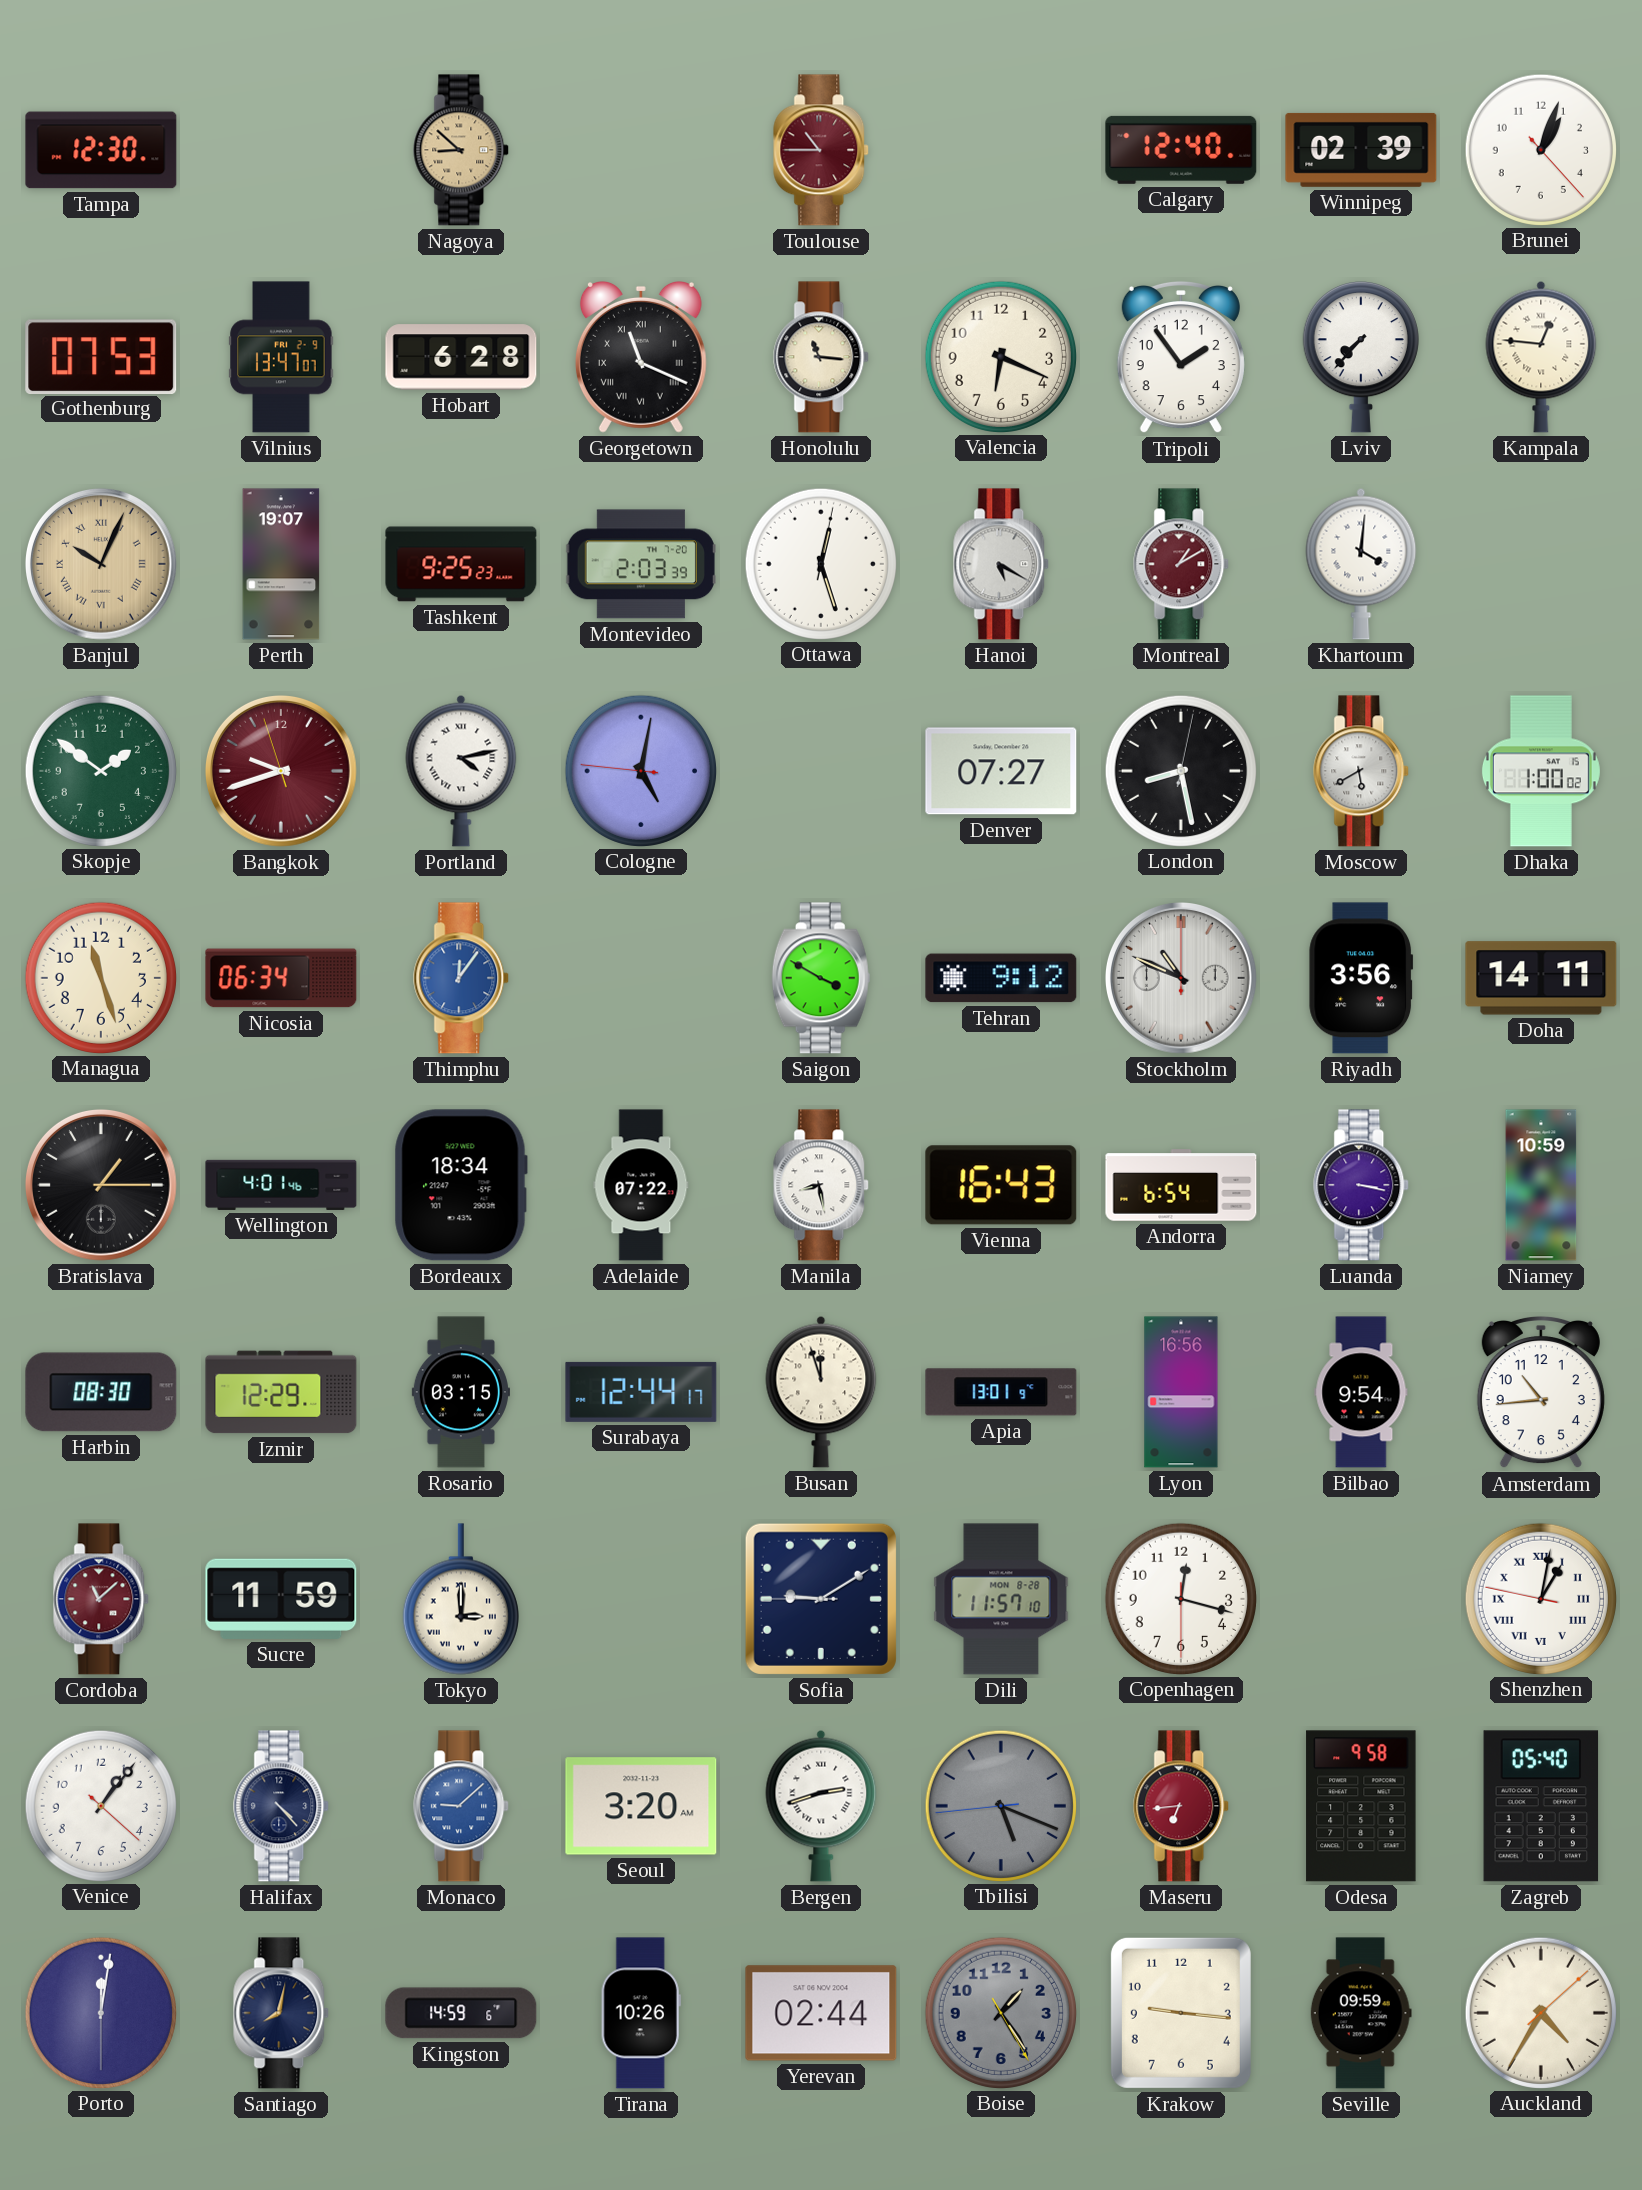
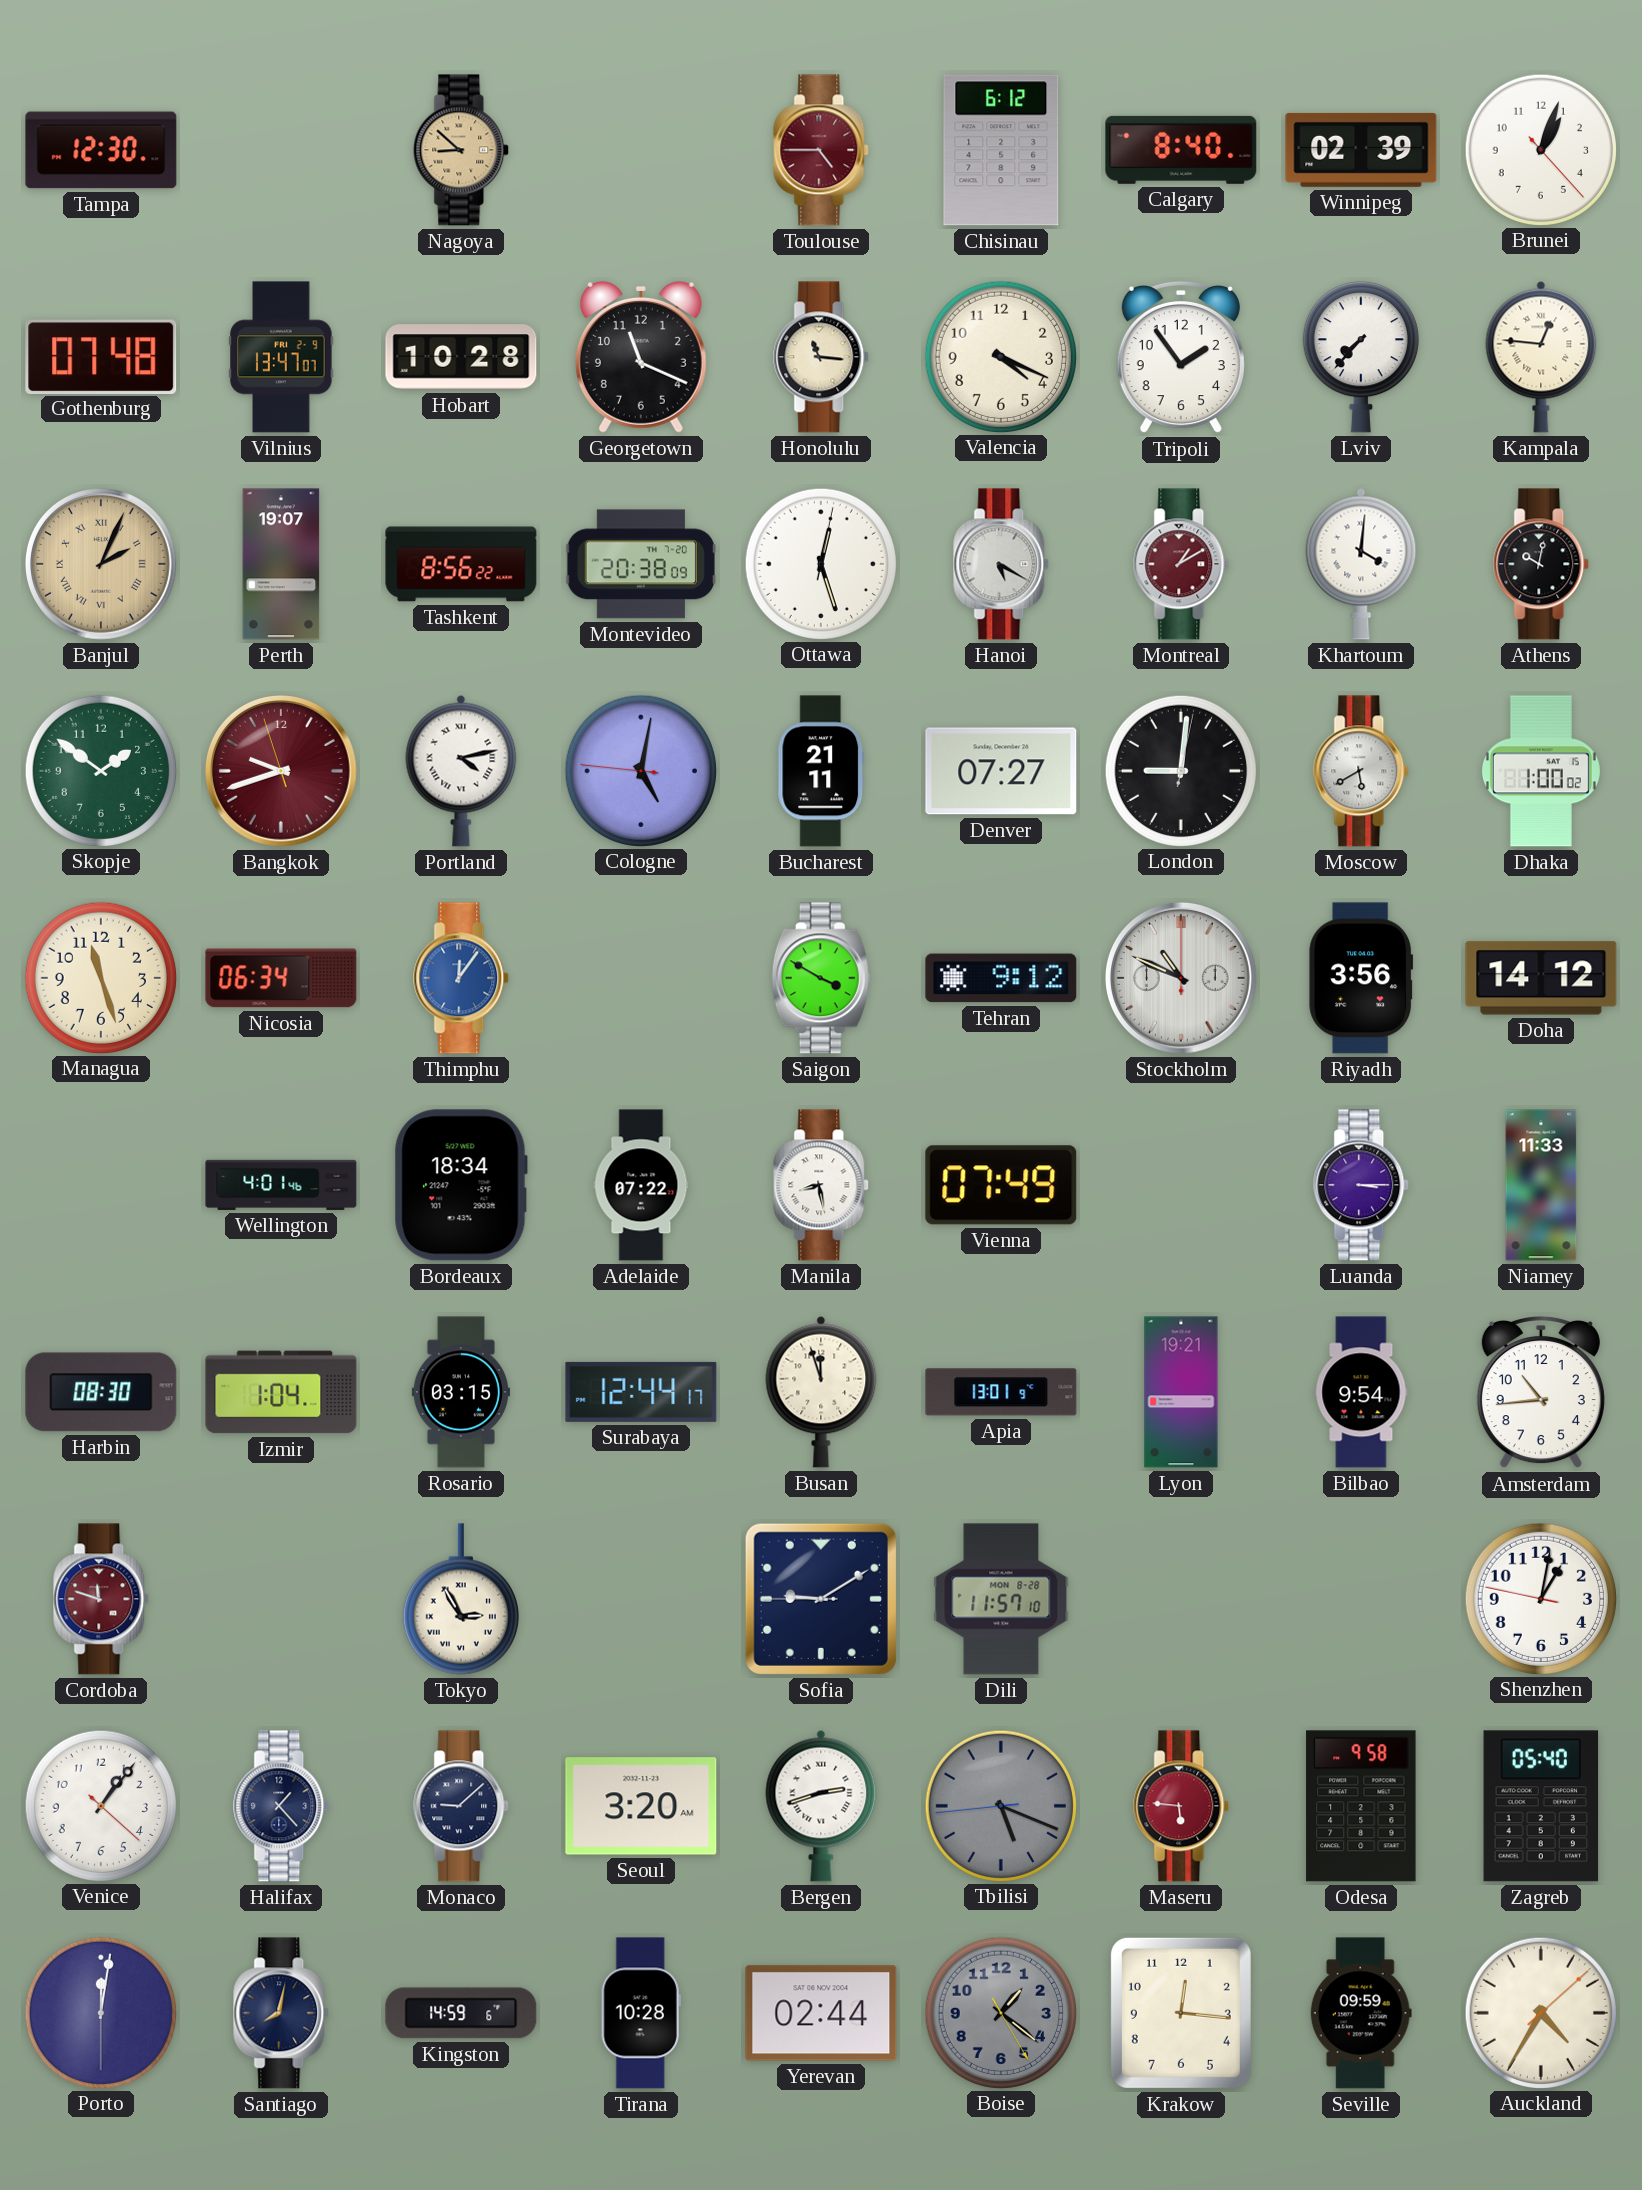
Toulouse: 10:45 -> 4:45 (822, 150)
Chisinau: none -> 6:12 (1001, 150)
Calgary: 12:40 -> 8:40 (1181, 150)
Gothenburg: 07:53 -> 07:48 (101, 356)
Hobart: 6:28 -> 10:28 (461, 357)
Georgetown numerals: Roman -> Arabic (641, 357)
Valencia: 6:19 -> 4:19 (1000, 356)
Banjul: 10:04 -> 2:04 (101, 564)
Tashkent: 9:25 -> 8:56 (461, 564)
Montevideo: 2:03 -> 20:38 (641, 564)
Athens: none -> 10:02 (1542, 564)
Bucharest: none -> 21:11 (821, 771)
London: 8:28 -> 9:01 (1180, 770)
Doha: 14:11 -> 14:12 (1541, 978)
Bratislava: 1:15 -> none (101, 1185)
Vienna: 16:43 -> 07:49 (1001, 1185)
Andorra: 6:54 -> none (1181, 1185)
Luanda: 3:17 -> 3:15 (1362, 1185)
Niamey: 10:59 -> 11:33 (1541, 1185)
Izmir: 12:29 -> 1:04 (281, 1392)
Lyon: 16:56 -> 19:21 (1181, 1392)
Cordoba: 11:08 -> 11:48 (102, 1599)
Sucre: 11:59 -> none (281, 1599)
Tokyo: 3:00 -> 2:55 (461, 1599)
Copenhagen: 12:17 -> none (1180, 1598)
Shenzhen numerals: Roman -> Arabic (1540, 1598)
Halifax: 4:23 -> 1:23 (282, 1806)
Monaco dial: blue -> navy (462, 1806)
Maseru: 6:44 -> 5:46 (1182, 1806)
Tirana: 10:26 -> 10:28 (641, 2013)
Boise: 1:24 -> 1:21 (1000, 2012)
Krakow: 9:16 -> 12:16 (1181, 2013)
